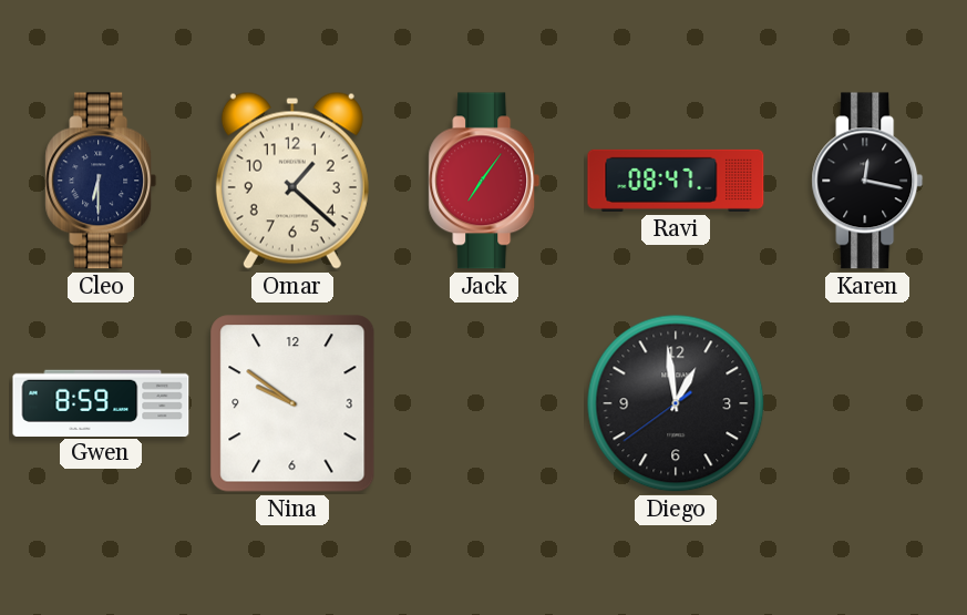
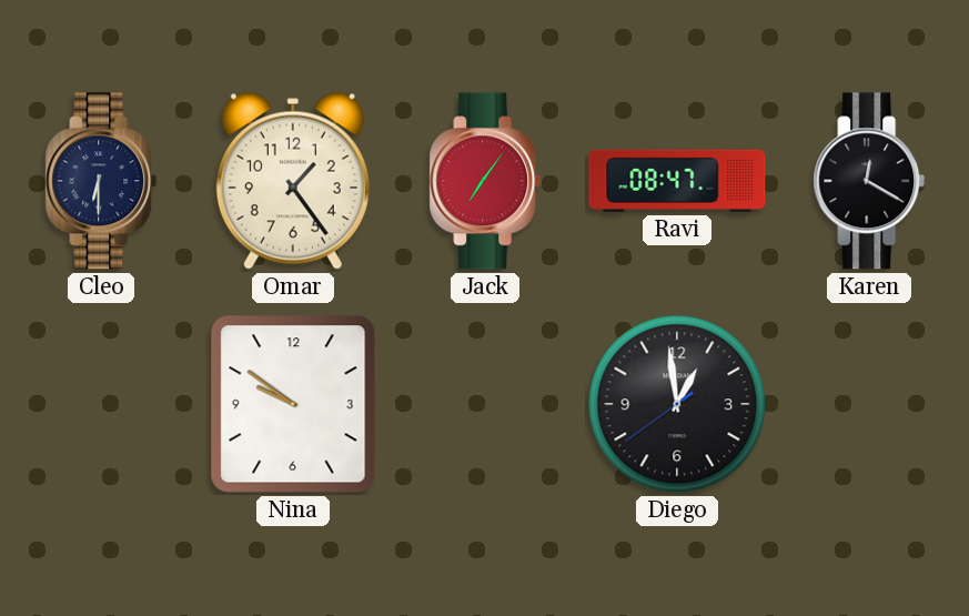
Omar: 1:22 -> 1:24 (293, 181)
Karen: 12:17 -> 12:20 (869, 181)
Gwen: 8:59 -> none (101, 402)
